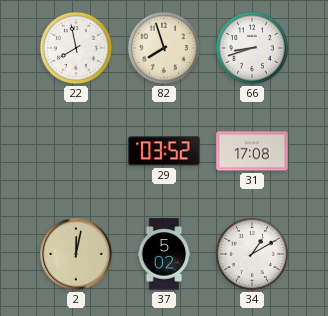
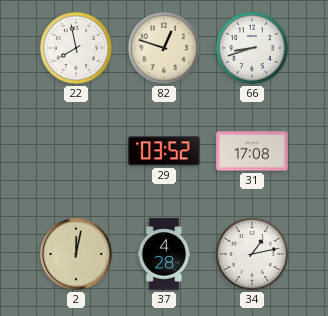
82: 7:57 -> 12:48 (164, 48)
37: 5:02 -> 4:28 (164, 254)
34: 1:10 -> 1:13 (252, 254)
